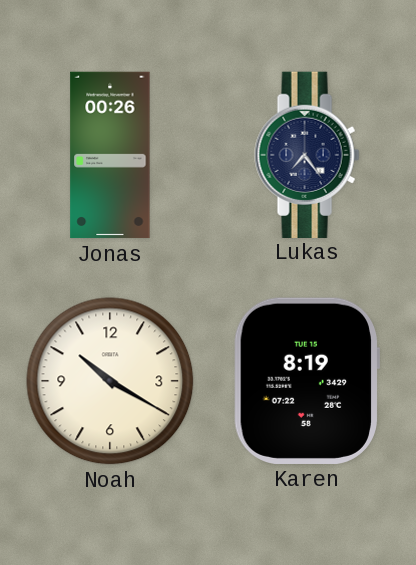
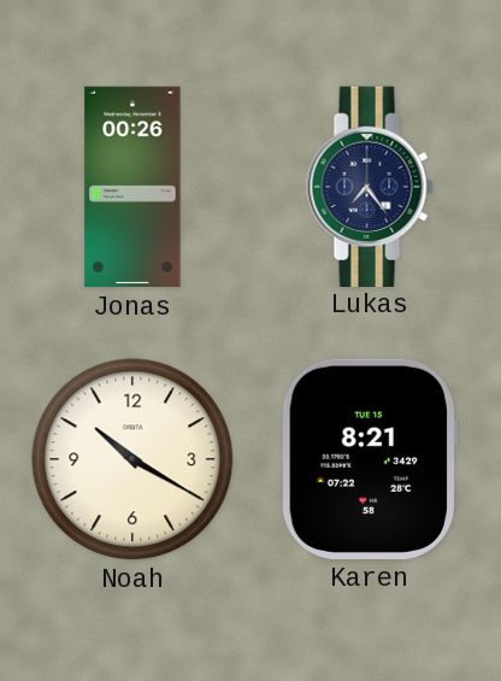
Karen: 8:19 -> 8:21 (369, 459)
